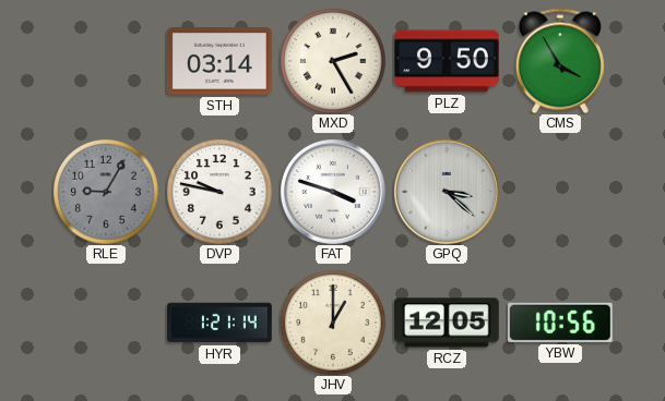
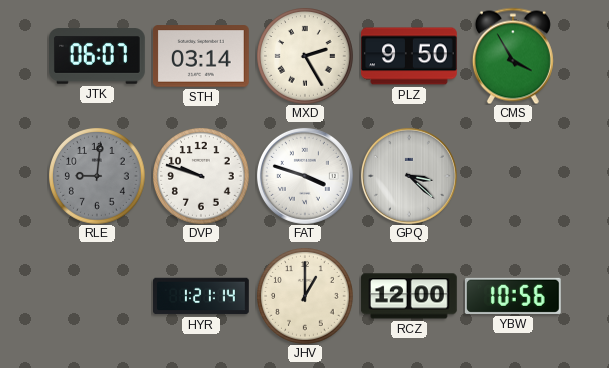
JTK: none -> 06:07 (98, 56)
RLE: 9:05 -> 9:01 (97, 176)
DVP: 9:47 -> 9:48 (201, 176)
RCZ: 12:05 -> 12:00 (409, 296)
